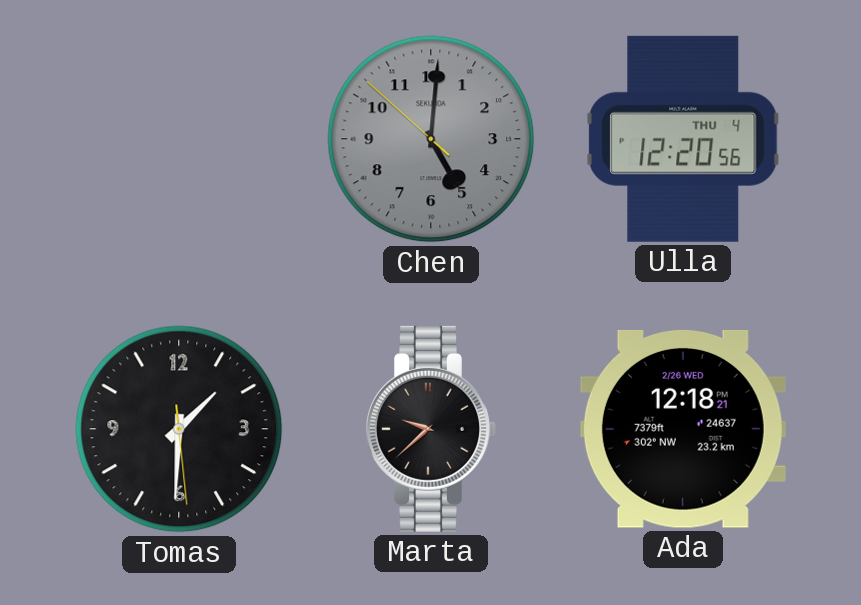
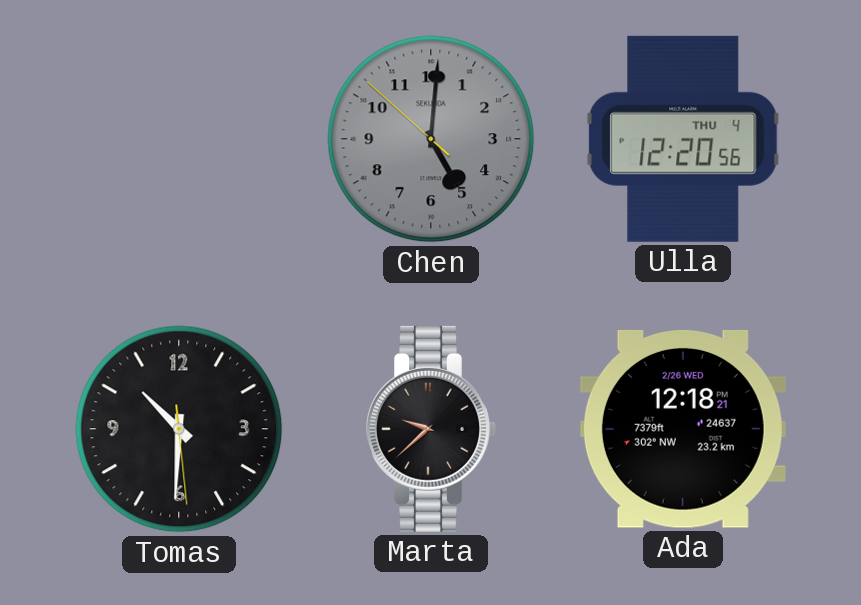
Tomas: 1:30 -> 10:30 (179, 429)
